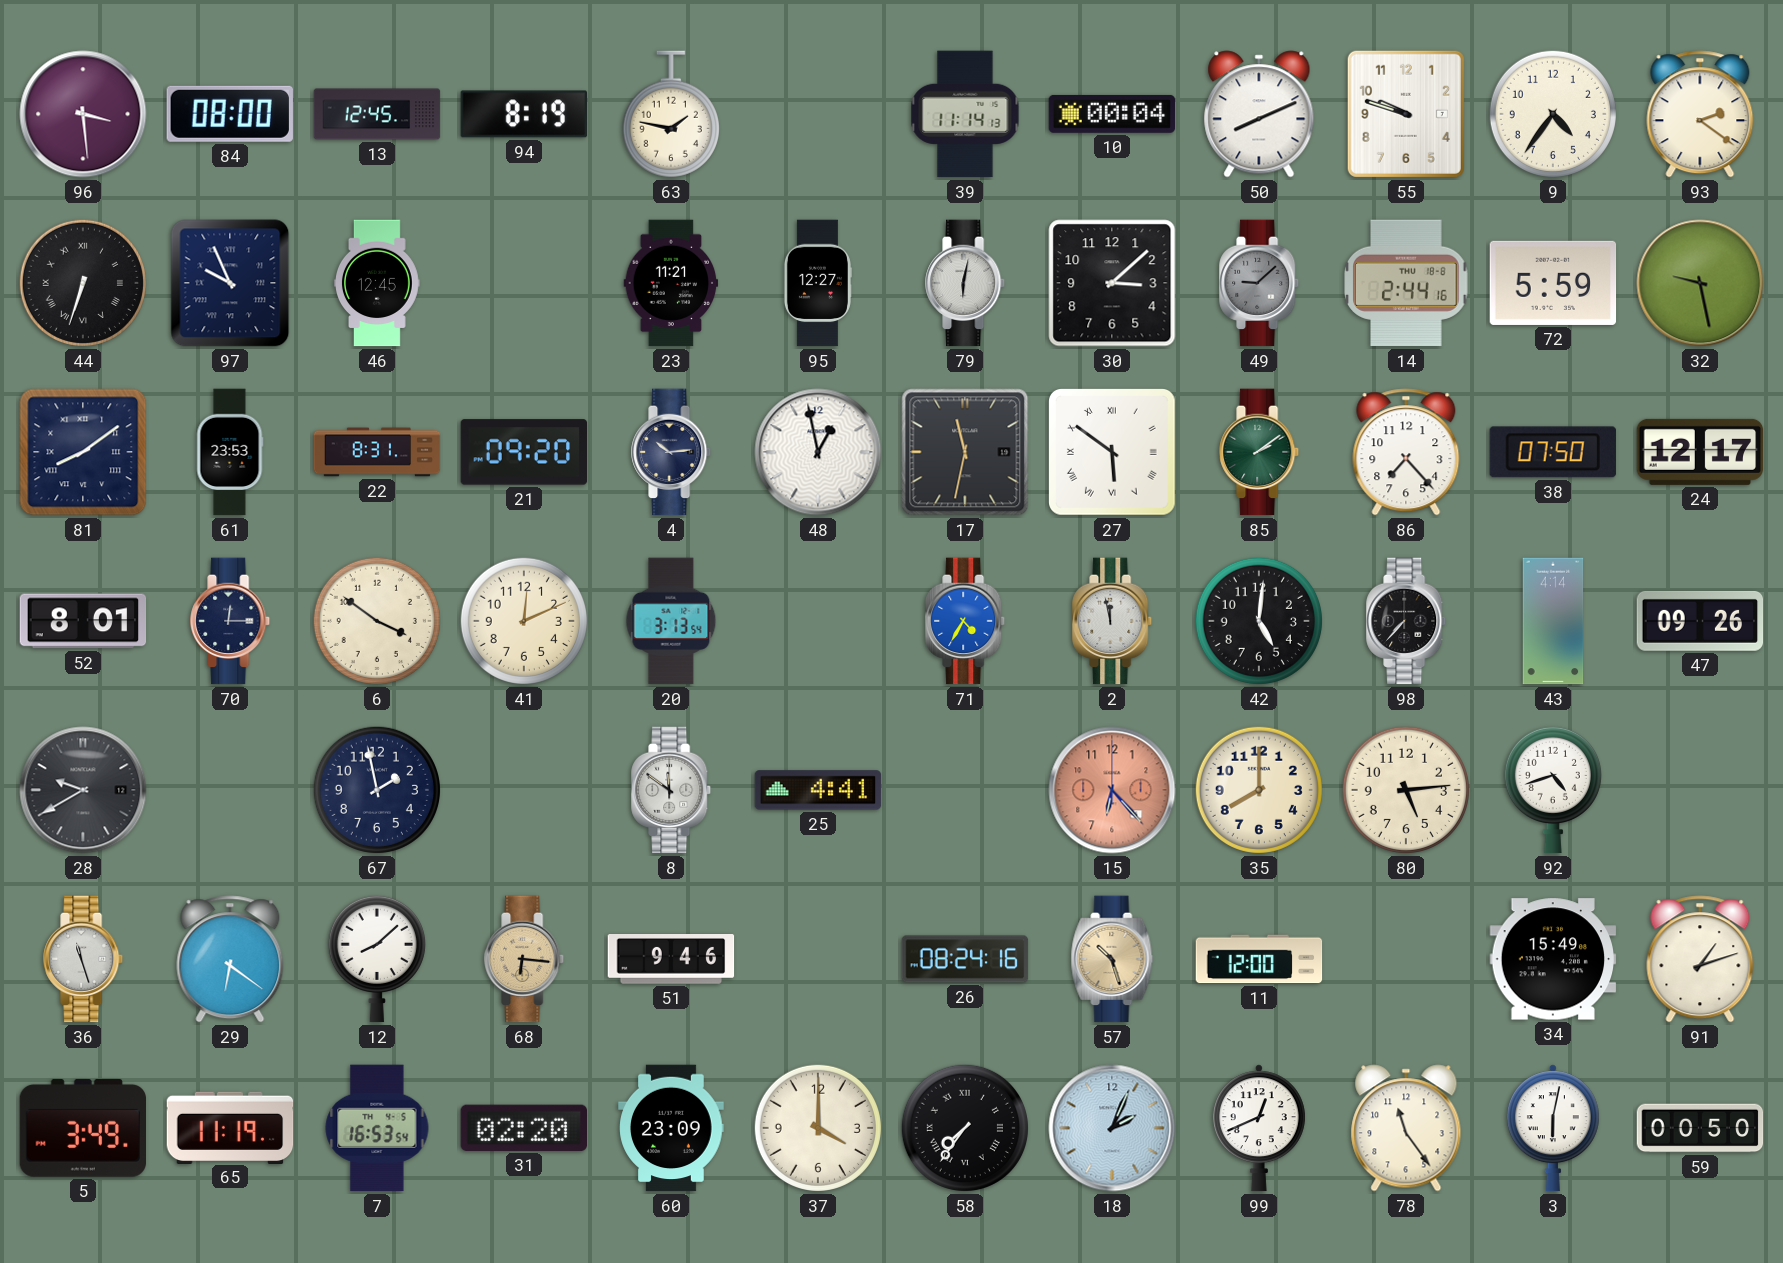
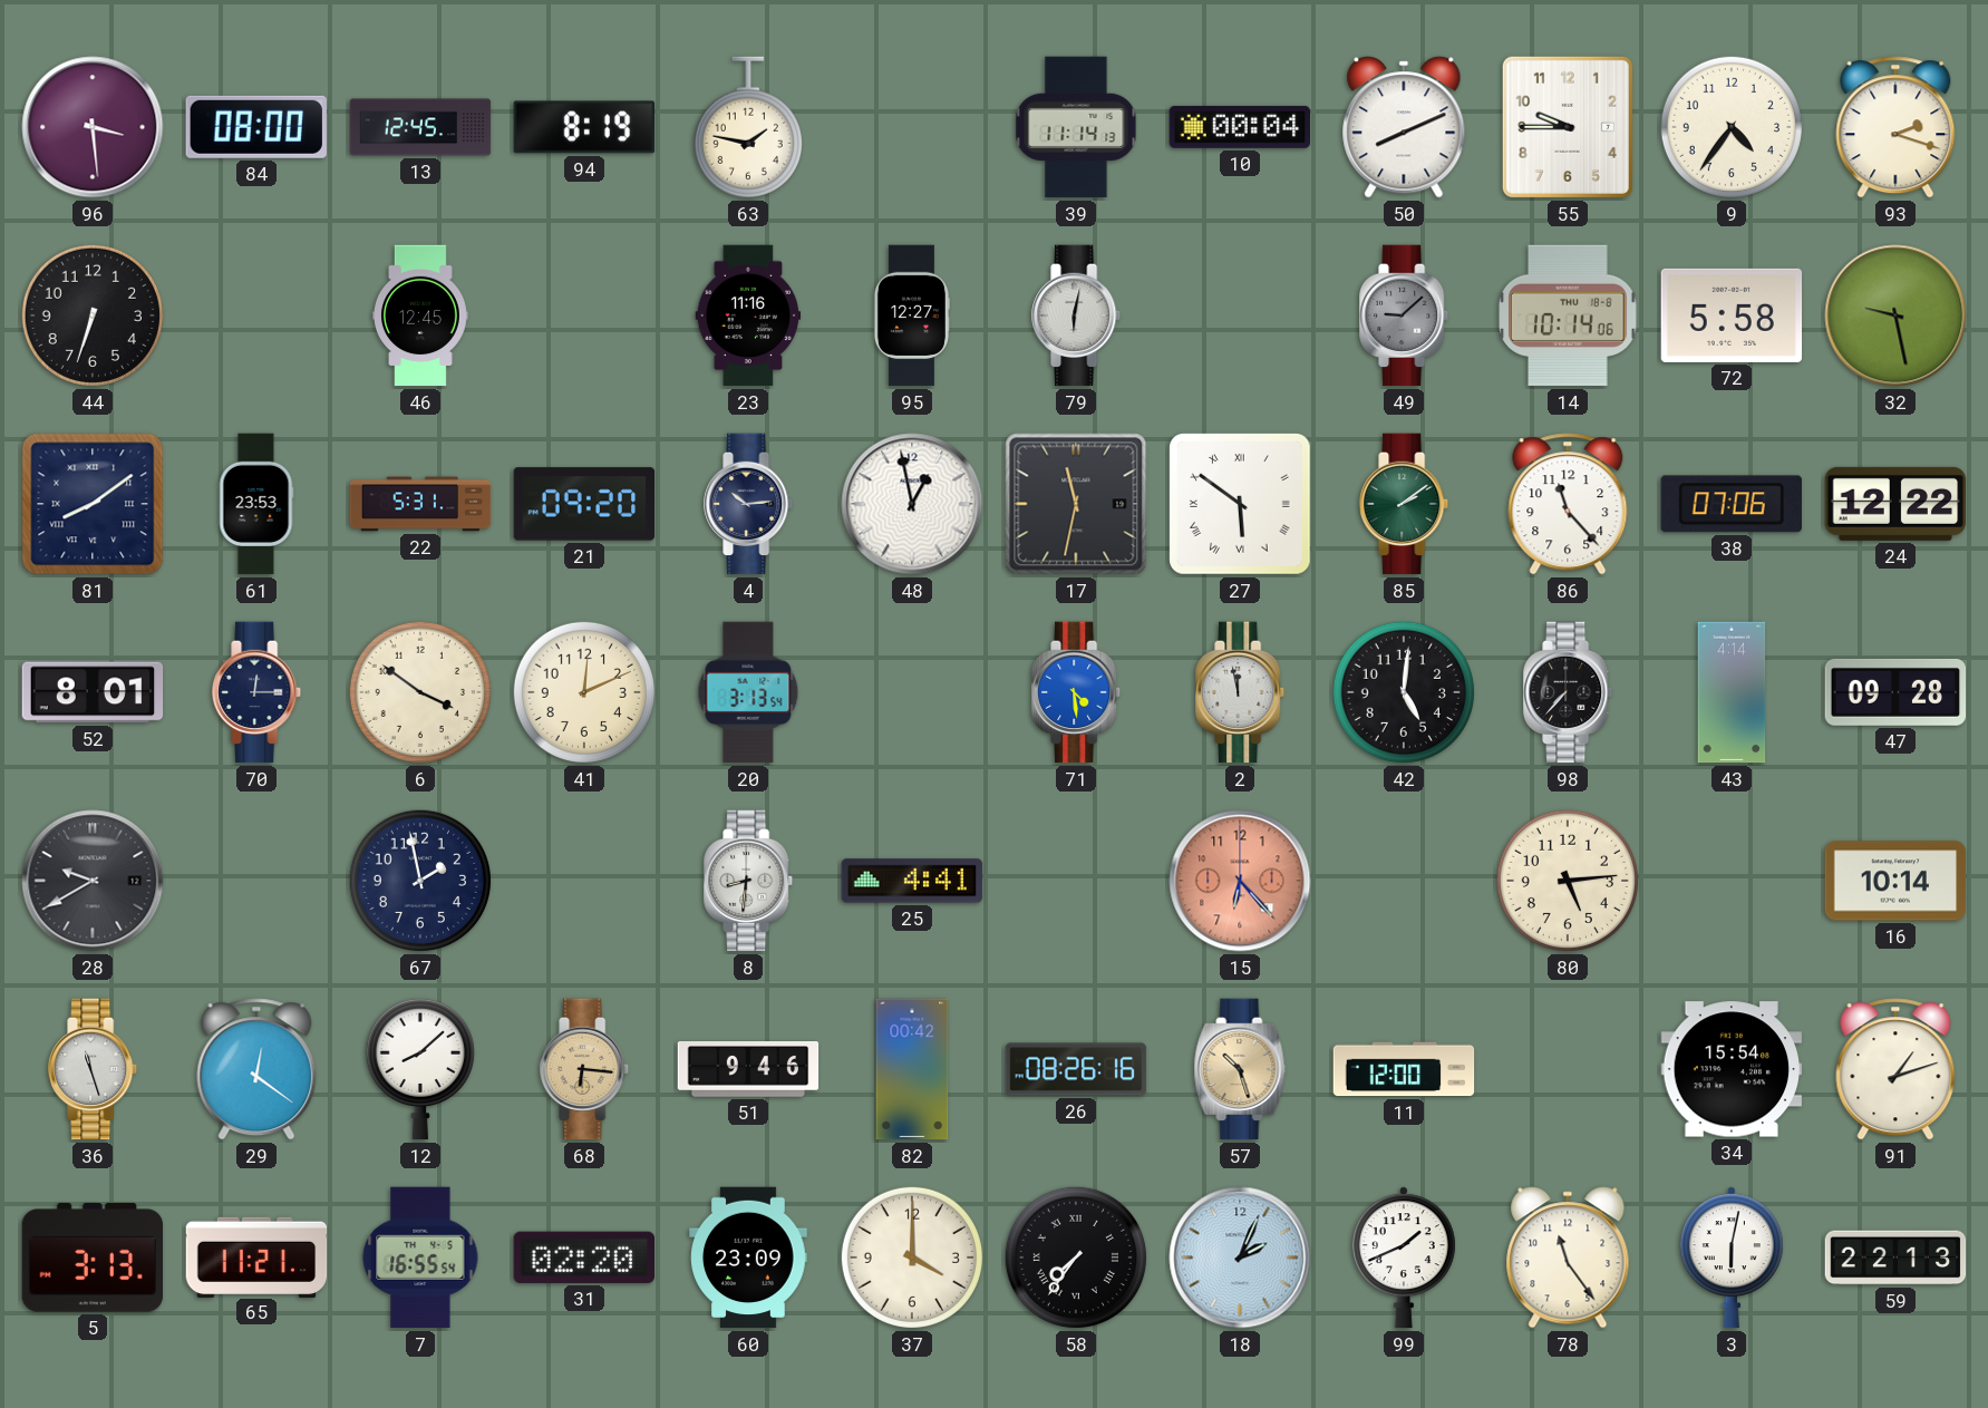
55: 9:48 -> 9:45 (1568, 127)
93: 2:21 -> 2:18 (1895, 127)
44 numerals: Roman -> Arabic (93, 315)
97: 9:56 -> none (230, 283)
23: 11:21 -> 11:16 (748, 315)
30: 3:08 -> none (1112, 283)
14: 2:44 -> 10:14 (1568, 315)
72: 5:59 -> 5:58 (1732, 315)
22: 8:31 -> 5:31 (420, 504)
86: 7:23 -> 11:23 (1568, 504)
38: 07:50 -> 07:06 (1732, 504)
24: 12:17 -> 12:22 (1895, 504)
71: 4:35 -> 4:29 (1077, 692)
47: 09:26 -> 09:28 (1895, 692)
8: 11:51 -> 8:31 (749, 881)
35: 8:00 -> none (1259, 790)
92: 4:42 -> none (1553, 790)
16: none -> 10:14 (1895, 881)
29: 6:21 -> 12:21 (256, 1069)
82: none -> 00:42 (912, 1069)
26: 08:24 -> 08:26 (1076, 1069)
34: 15:49 -> 15:54 (1732, 1069)
5: 3:49 -> 3:13 (93, 1258)
65: 11:19 -> 11:21 (256, 1256)
7: 16:53 -> 16:55 (420, 1258)
99: 12:41 -> 1:41 (1404, 1258)
59: 00:50 -> 22:13 (1895, 1258)
